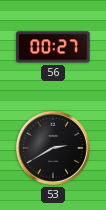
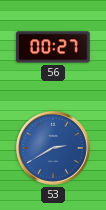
53 dial: black -> blue (53, 148)
